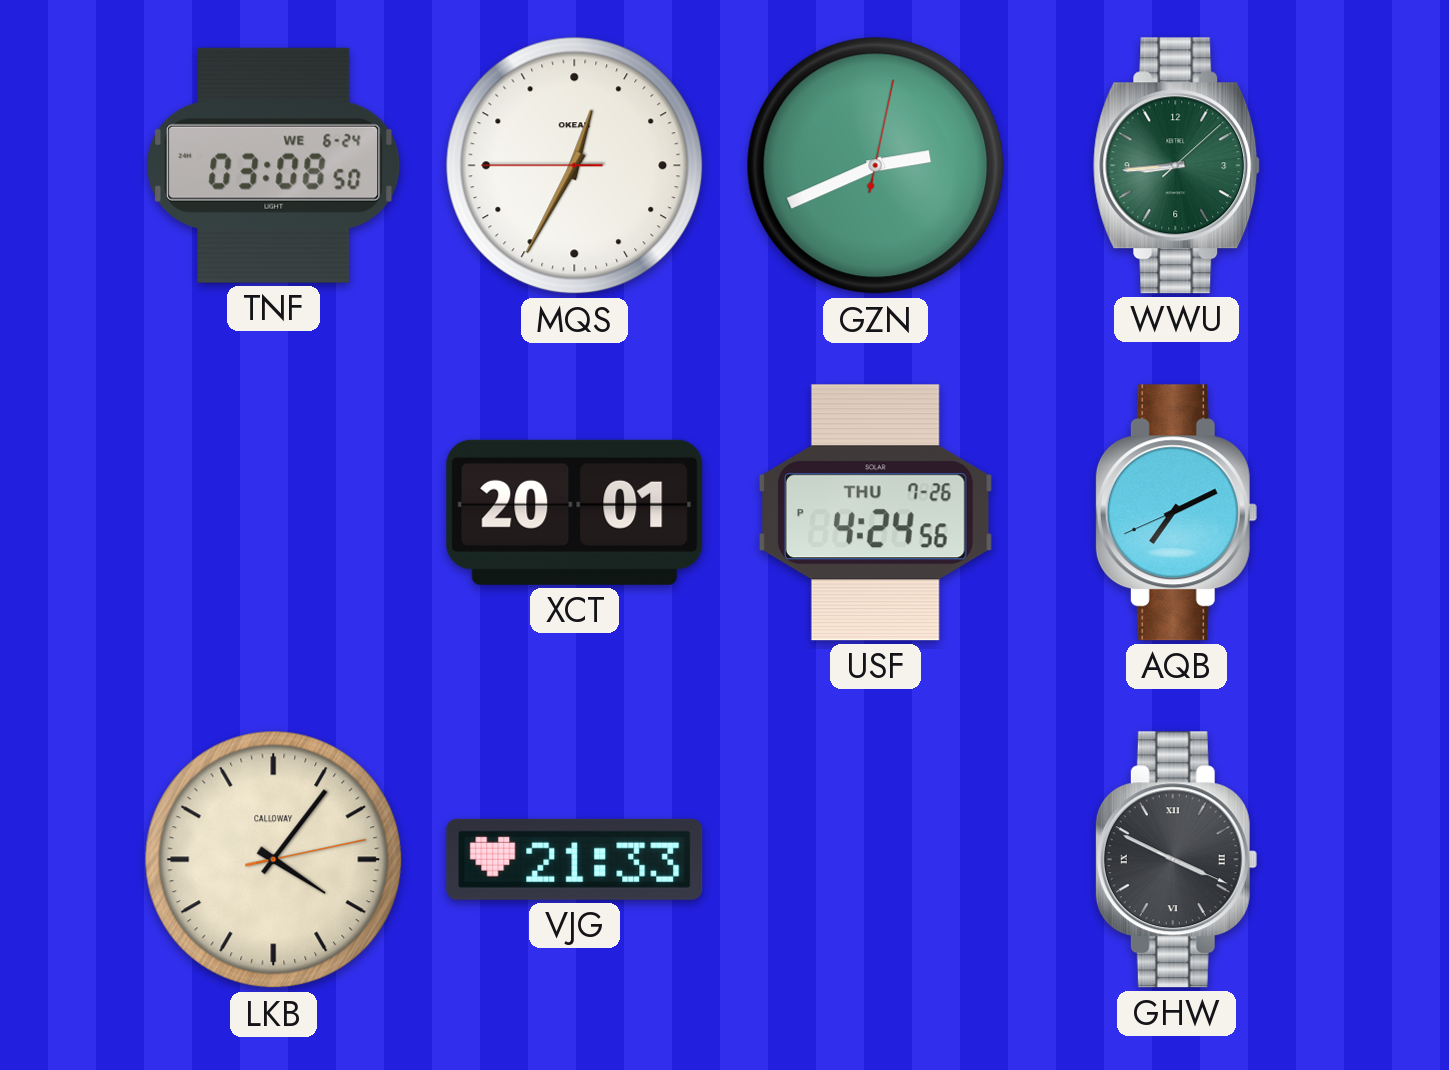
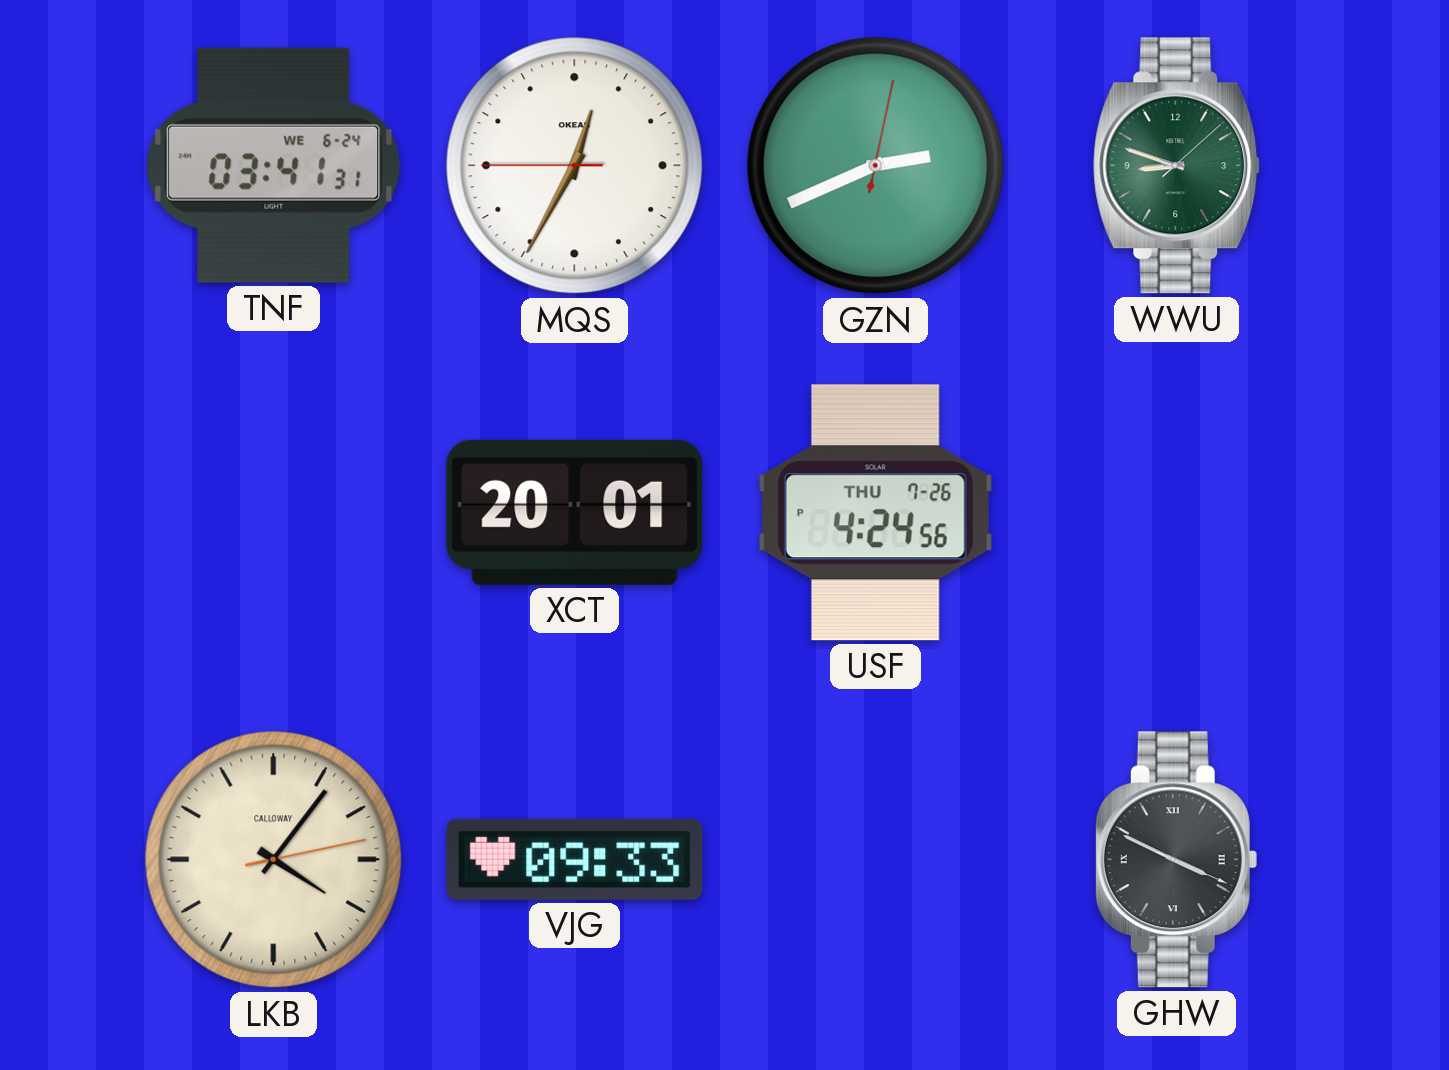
TNF: 03:08 -> 03:41 (274, 165)
WWU: 8:44 -> 8:48 (1177, 166)
AQB: 7:10 -> none (1176, 513)
VJG: 21:33 -> 09:33 (575, 859)
